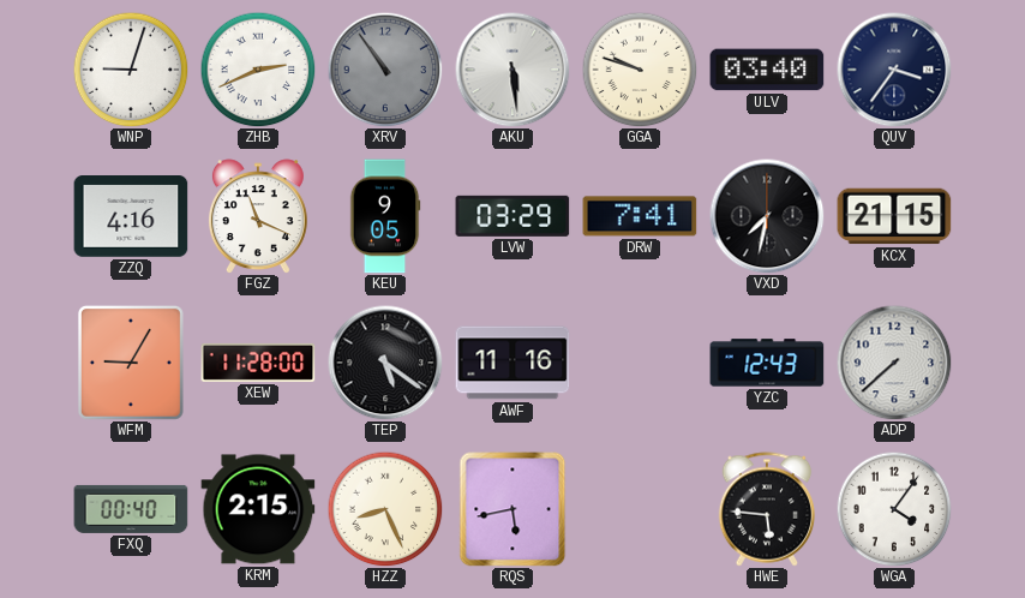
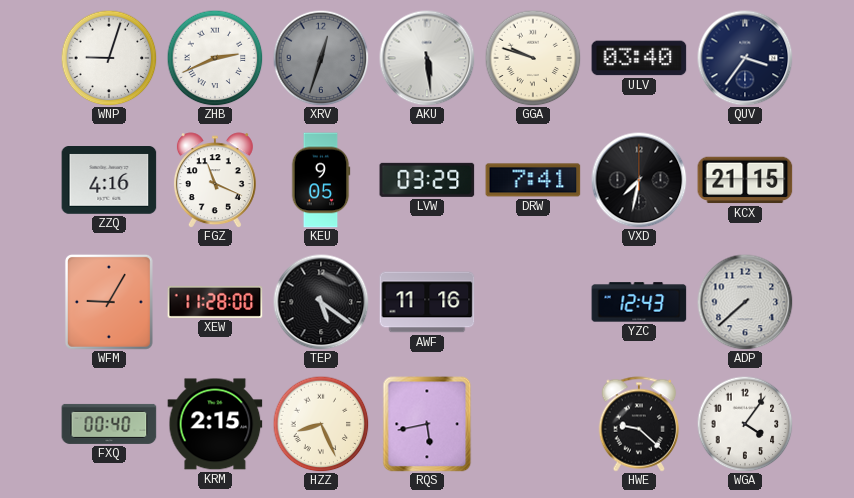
XRV: 10:54 -> 12:33 (321, 58)
HWE: 5:46 -> 9:22 (639, 424)
